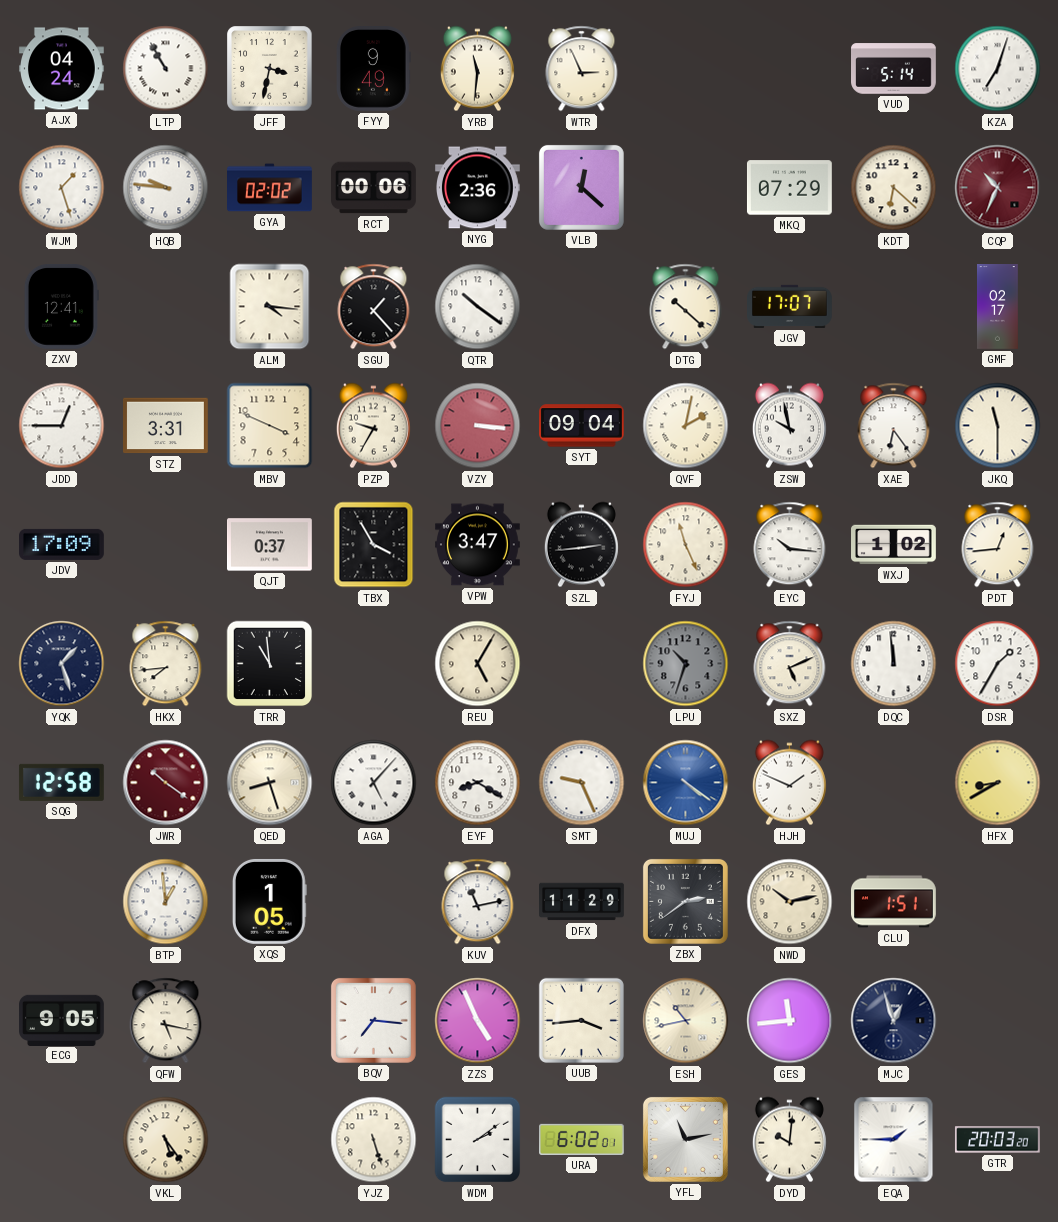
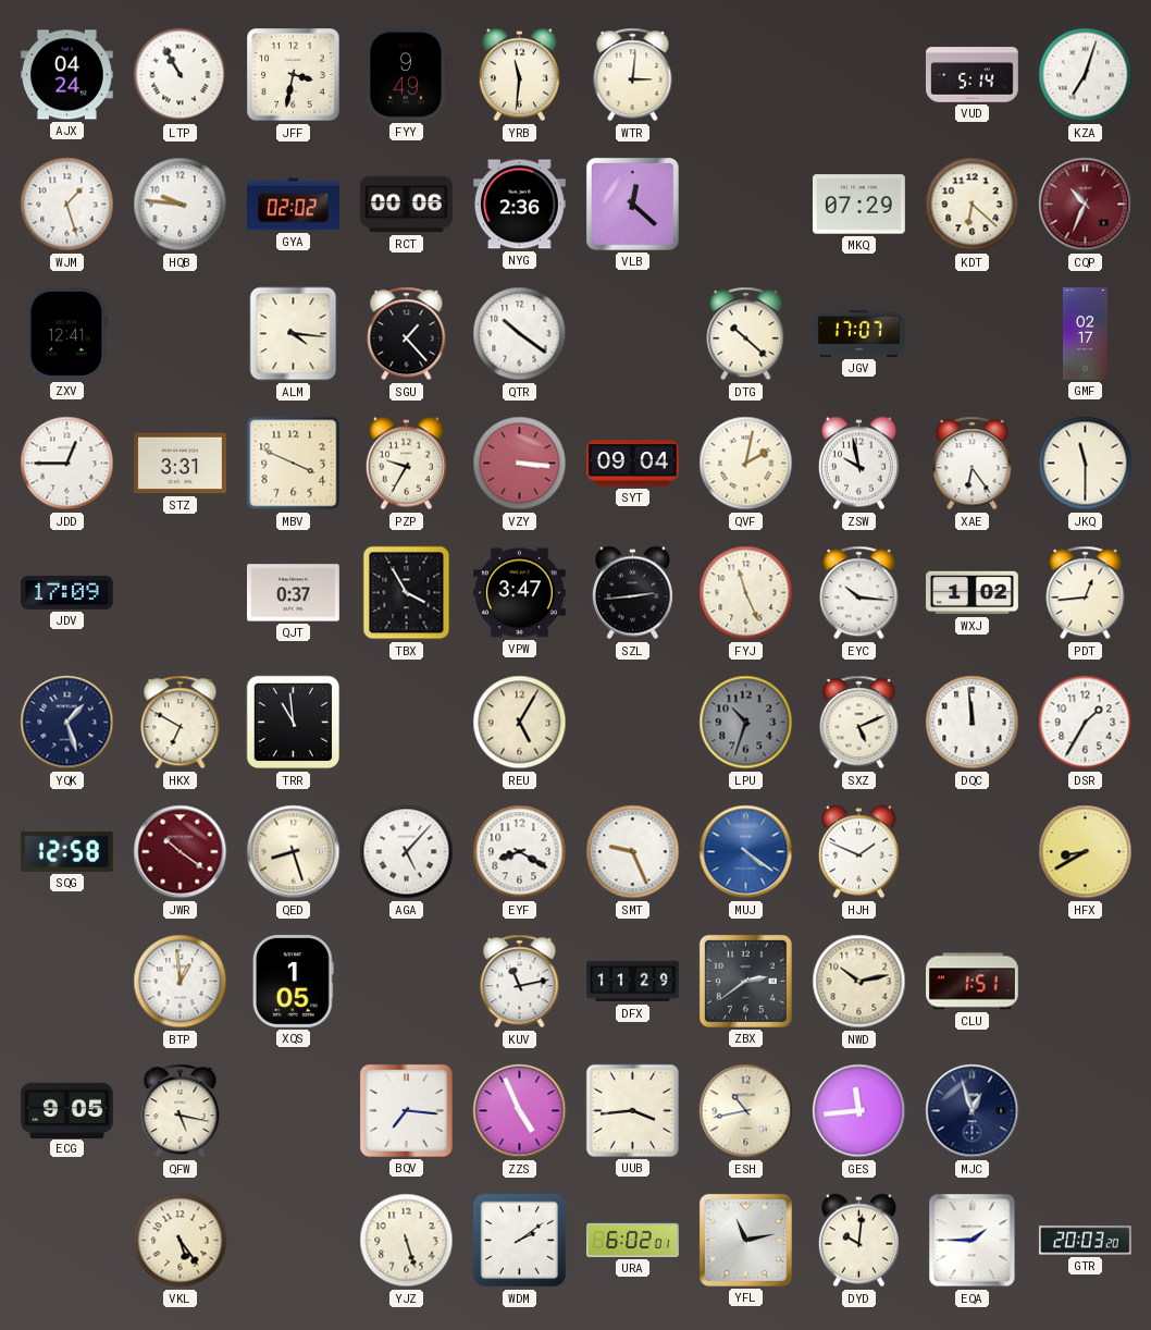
WTR: 2:56 -> 3:01 (633, 75)
HKX: 7:44 -> 6:50 (181, 723)
